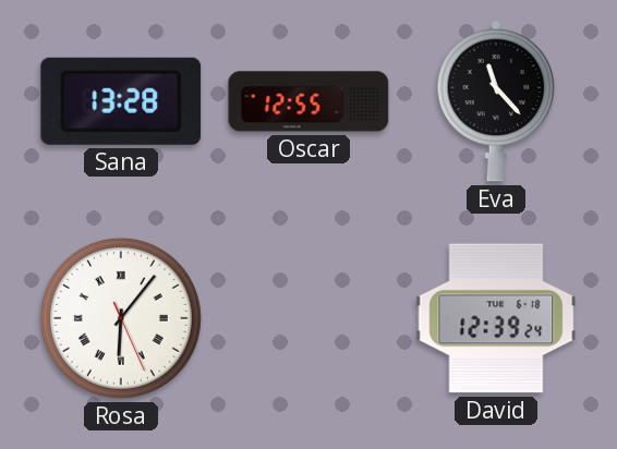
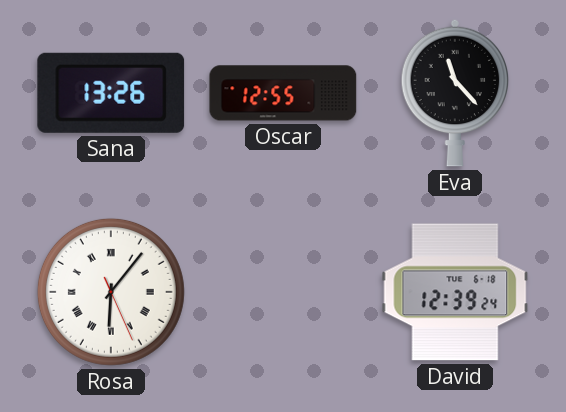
Sana: 13:28 -> 13:26 (111, 93)
